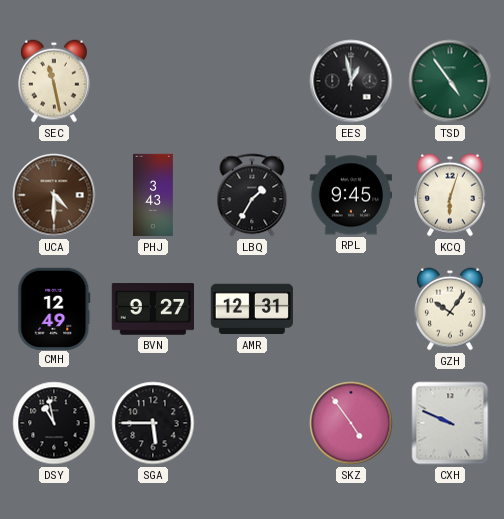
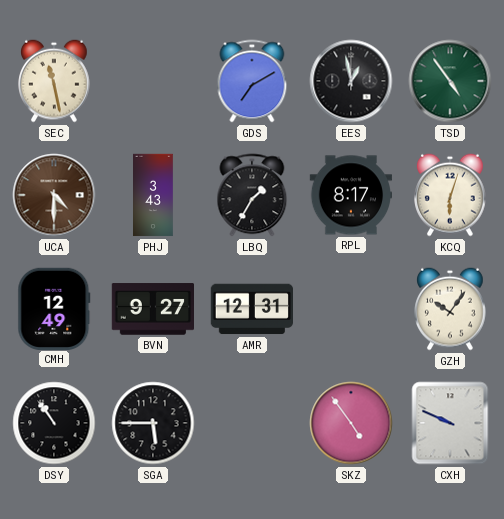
GDS: none -> 7:10 (252, 81)
RPL: 9:45 -> 8:17 (351, 195)
DSY: 10:58 -> 10:54 (54, 423)
